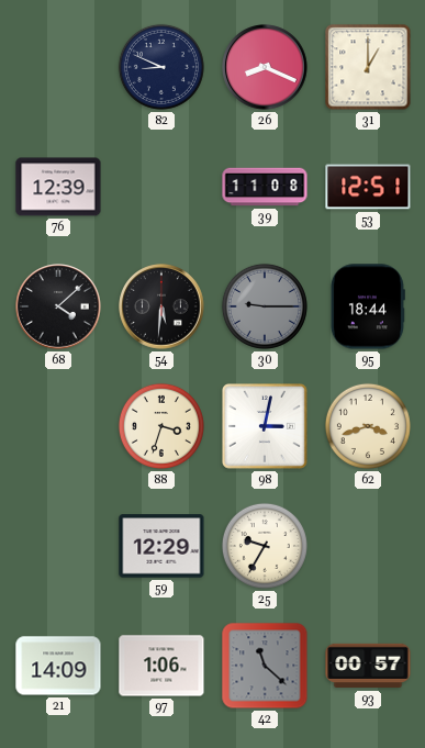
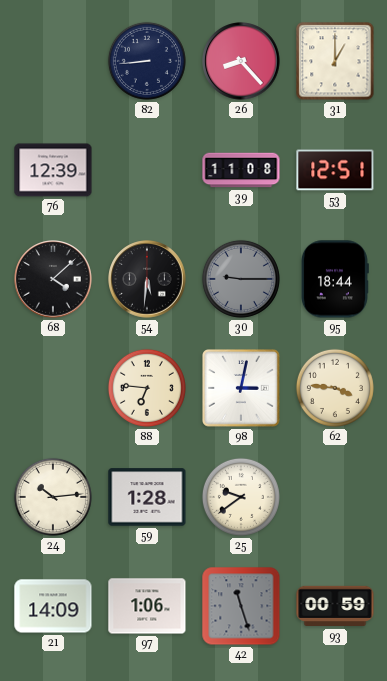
82: 8:49 -> 8:44 (147, 61)
26: 8:19 -> 8:23 (241, 61)
88: 3:33 -> 6:46 (147, 388)
62: 3:42 -> 3:46 (335, 388)
24: none -> 10:14 (53, 497)
59: 12:29 -> 1:28 (147, 497)
25: 9:35 -> 9:39 (241, 497)
42: 11:22 -> 11:27 (241, 606)
93: 00:57 -> 00:59 (335, 606)
